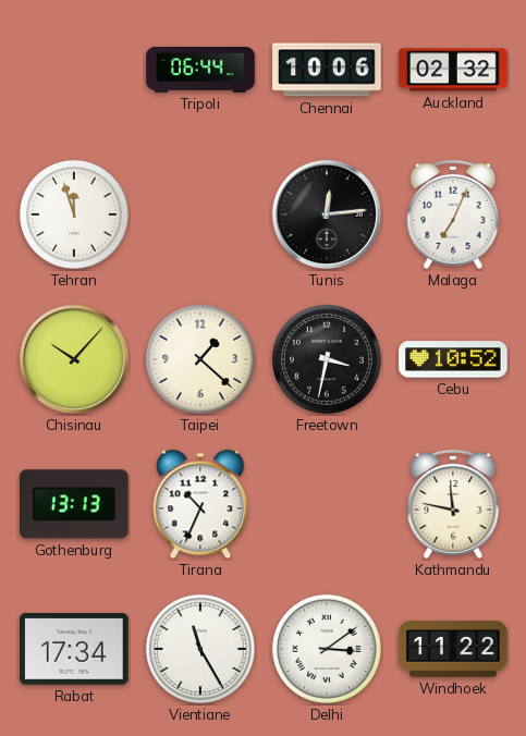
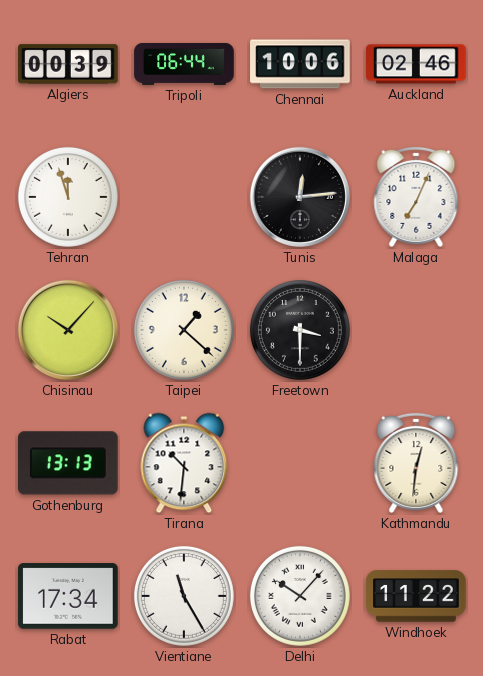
Algiers: none -> 00:39 (68, 64)
Auckland: 02:32 -> 02:46 (416, 64)
Freetown: 3:32 -> 3:30 (300, 330)
Cebu: 10:52 -> none (453, 359)
Tirana: 10:34 -> 10:31 (184, 463)
Kathmandu: 11:47 -> 12:31 (416, 463)
Delhi: 3:09 -> 10:07 (300, 596)
